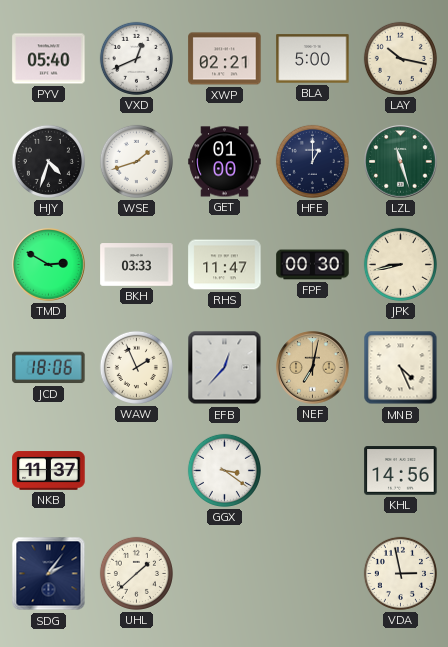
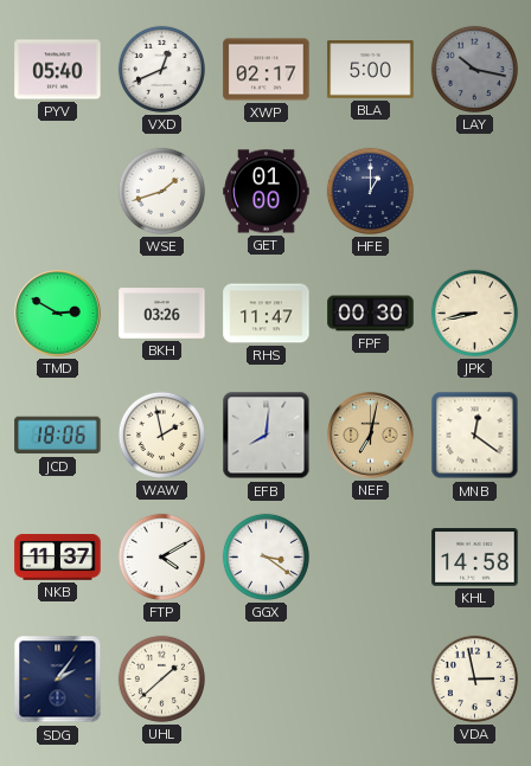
XWP: 02:21 -> 02:17 (267, 70)
LAY dial: cream -> grey (474, 69)
HJY: 4:33 -> none (48, 161)
LZL: 11:27 -> none (401, 162)
BKH: 03:33 -> 03:26 (162, 314)
WAW: 1:56 -> 1:58 (161, 435)
EFB: 12:37 -> 8:01 (267, 436)
MNB: 4:26 -> 12:21 (475, 436)
FTP: none -> 4:10 (161, 556)
KHL: 14:56 -> 14:58 (475, 558)
